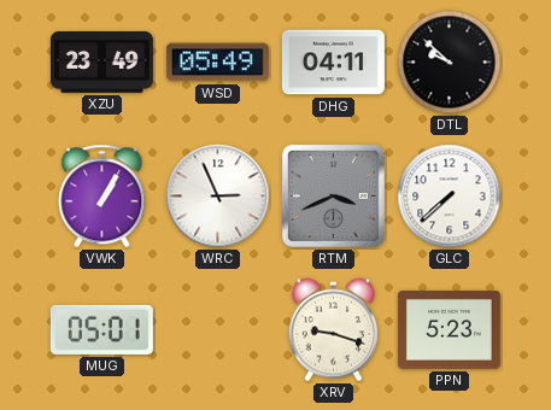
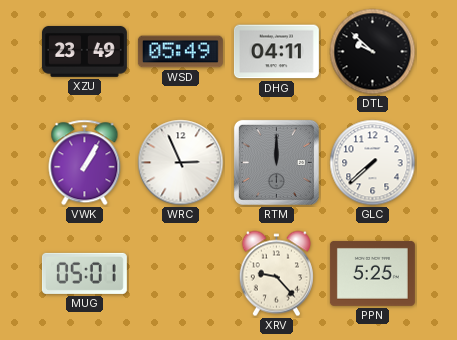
RTM: 3:41 -> 12:00 (276, 162)
XRV: 9:18 -> 9:23 (276, 274)
PPN: 5:23 -> 5:25 (372, 273)
